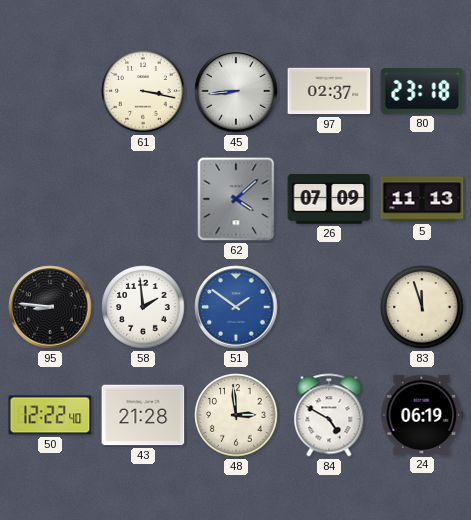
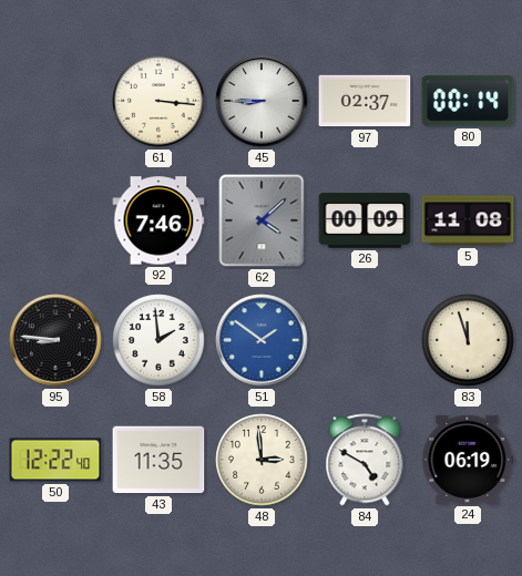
61: 3:17 -> 3:16 (158, 101)
45: 8:44 -> 8:45 (262, 101)
80: 23:18 -> 00:14 (468, 101)
92: none -> 7:46 (158, 220)
26: 07:09 -> 00:09 (365, 220)
5: 11:13 -> 11:08 (468, 220)
43: 21:28 -> 11:35 (158, 460)
